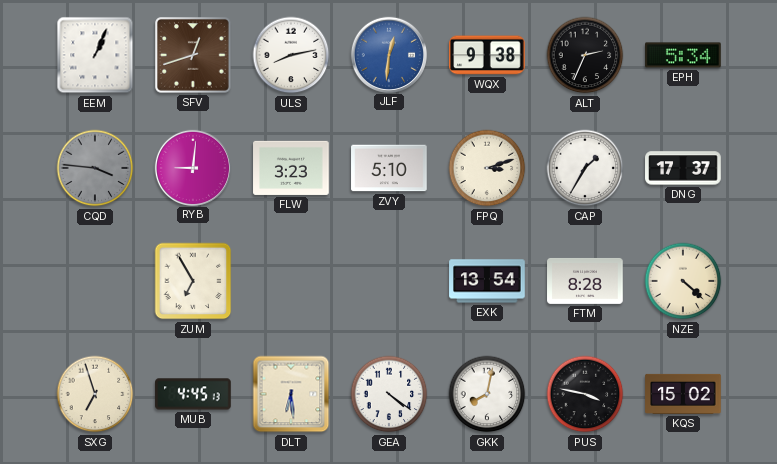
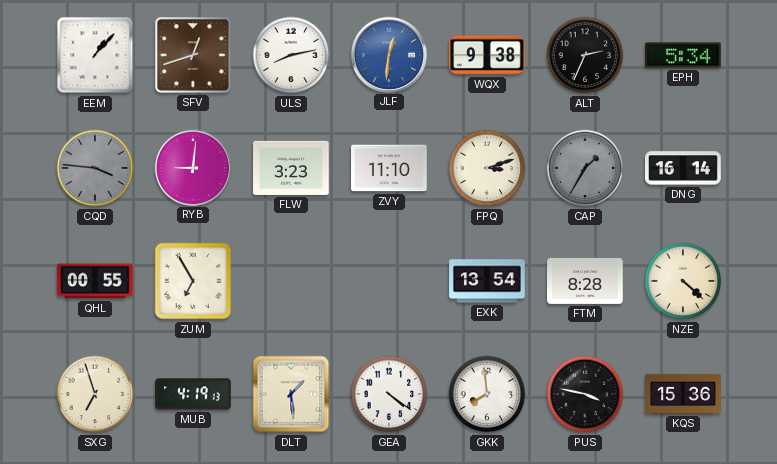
EEM: 1:04 -> 1:07 (95, 55)
ZVY: 5:10 -> 11:10 (389, 168)
CAP dial: white -> grey (585, 168)
DNG: 17:37 -> 16:14 (683, 168)
QHL: none -> 00:55 (95, 281)
MUB: 4:45 -> 4:19 (193, 394)
DLT: 6:29 -> 1:29 (291, 394)
GKK: 8:02 -> 7:59 (487, 394)
KQS: 15:02 -> 15:36 (683, 394)
